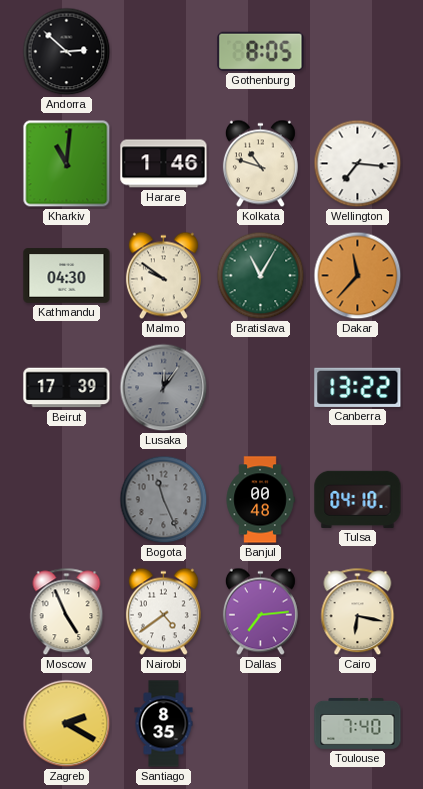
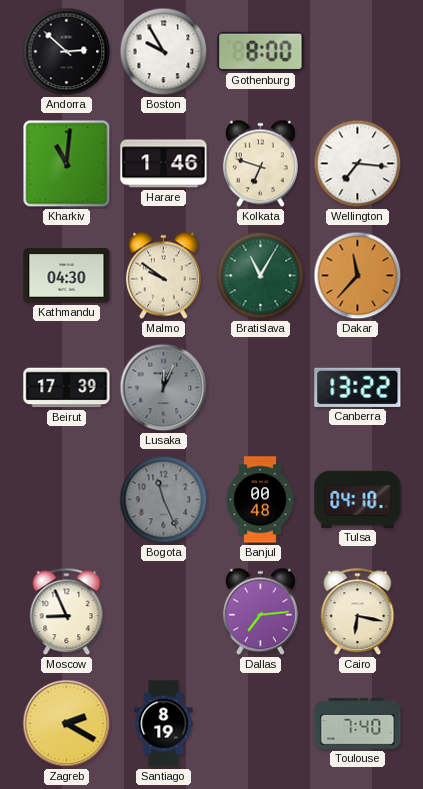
Boston: none -> 9:55 (164, 52)
Gothenburg: 8:05 -> 8:00 (261, 51)
Kolkata: 10:48 -> 6:48 (260, 164)
Lusaka: 12:06 -> 12:04 (164, 388)
Moscow: 4:56 -> 8:56 (67, 612)
Nairobi: 4:39 -> none (163, 612)
Santiago: 8:35 -> 8:19 (164, 724)
